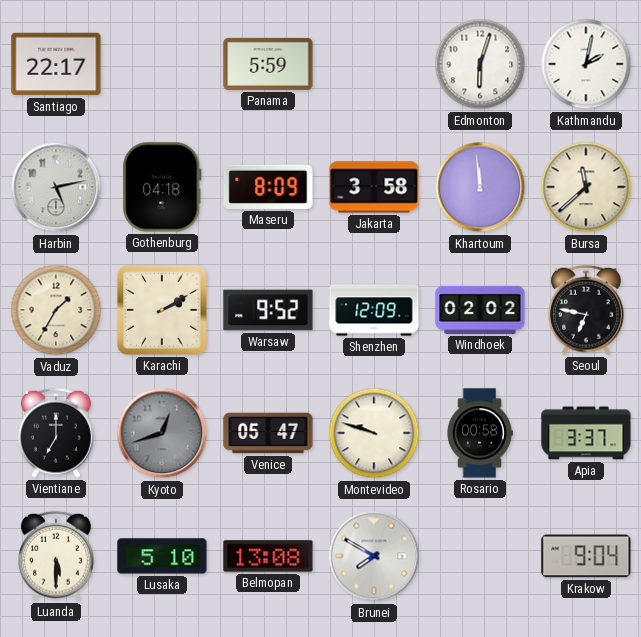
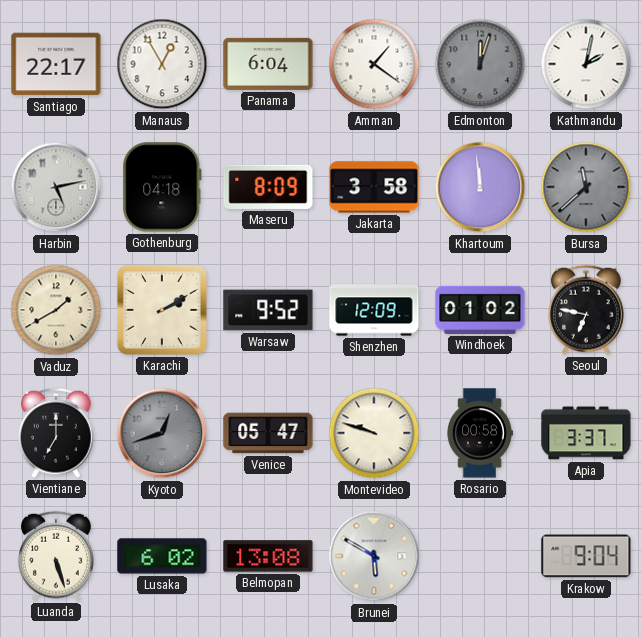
Manaus: none -> 12:55 (162, 64)
Panama: 5:59 -> 6:04 (268, 64)
Amman: none -> 1:21 (374, 64)
Edmonton: 6:03 -> 12:03 (480, 64)
Edmonton dial: white -> grey (480, 64)
Bursa dial: cream -> grey (586, 187)
Vaduz: 1:35 -> 1:40 (56, 310)
Windhoek: 02:02 -> 01:02 (480, 310)
Luanda: 5:30 -> 5:27 (57, 556)
Lusaka: 5:10 -> 6:02 (162, 556)
Brunei: 7:50 -> 5:50 (374, 556)
